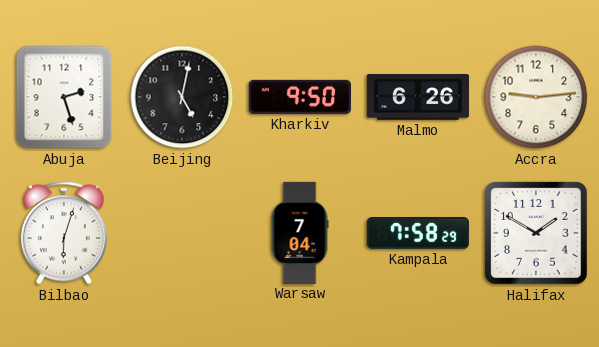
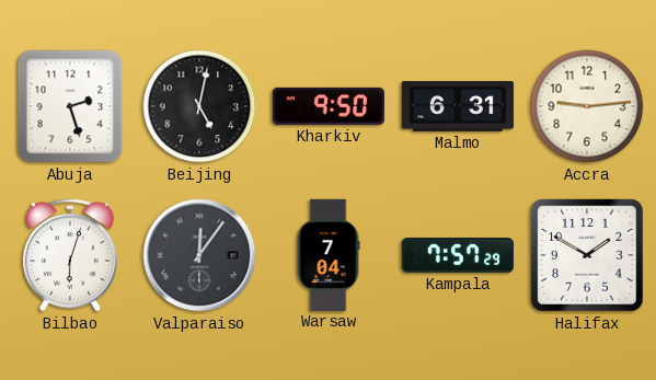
Malmo: 6:26 -> 6:31 (457, 106)
Valparaiso: none -> 12:06 (199, 255)
Kampala: 7:58 -> 7:57 (458, 256)
